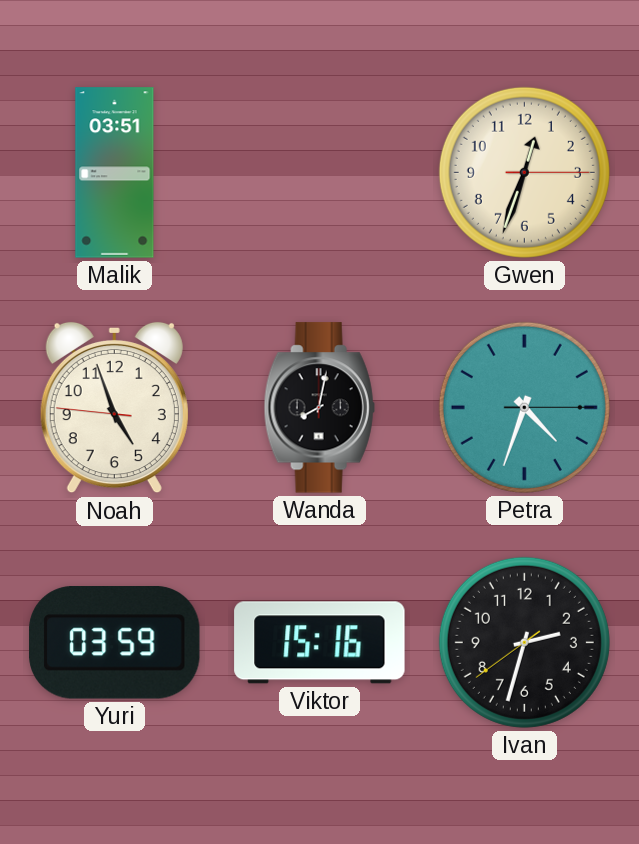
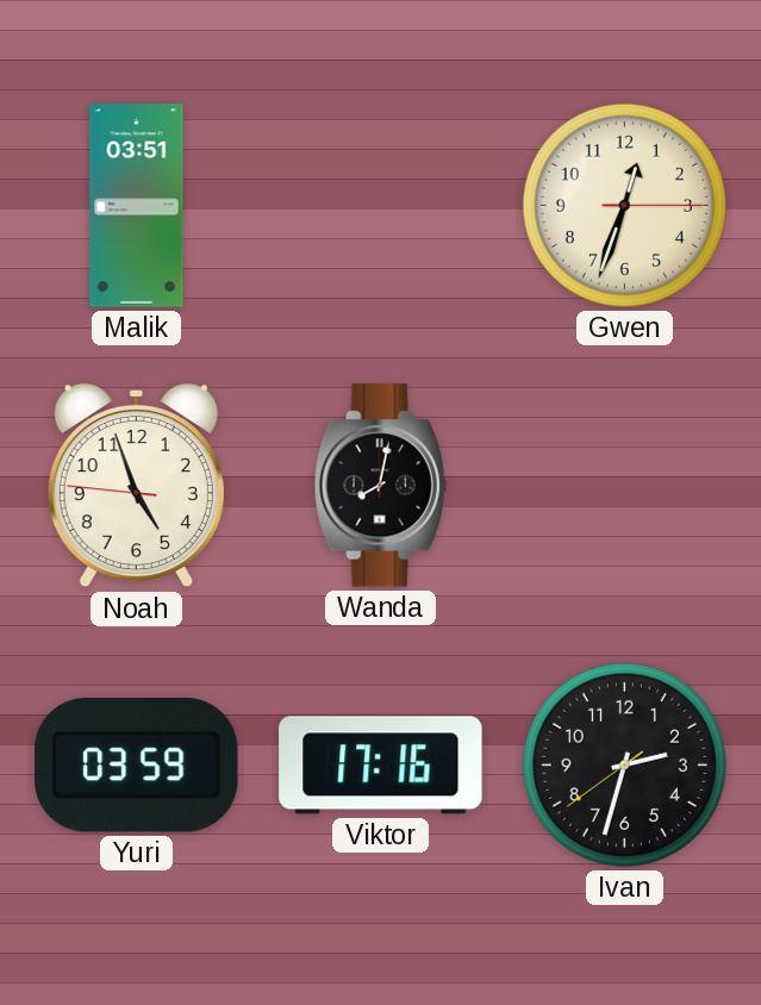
Petra: 4:33 -> none (524, 407)
Viktor: 15:16 -> 17:16 (381, 766)
